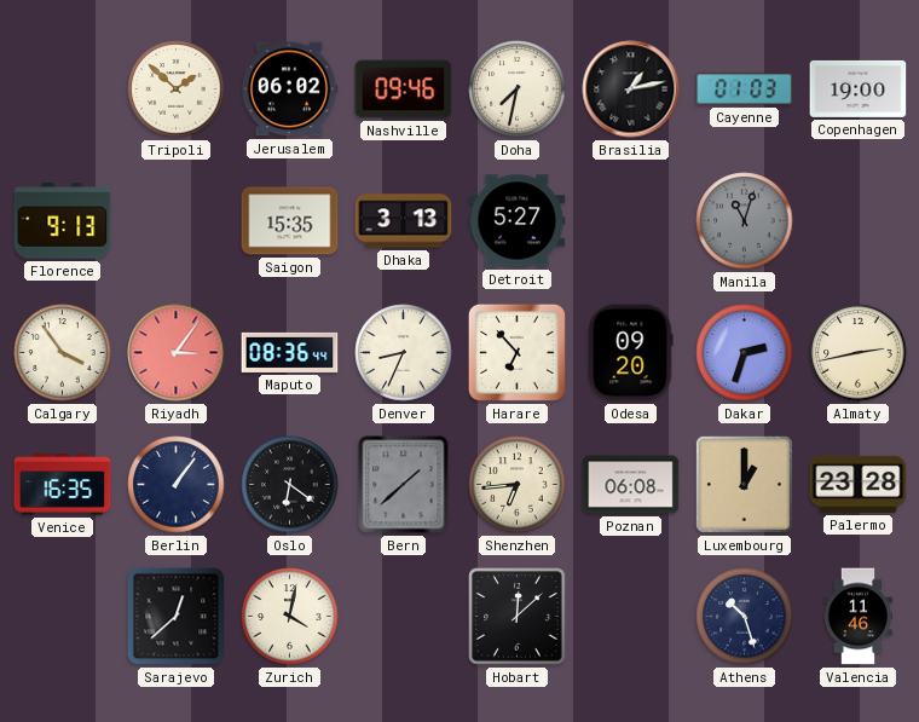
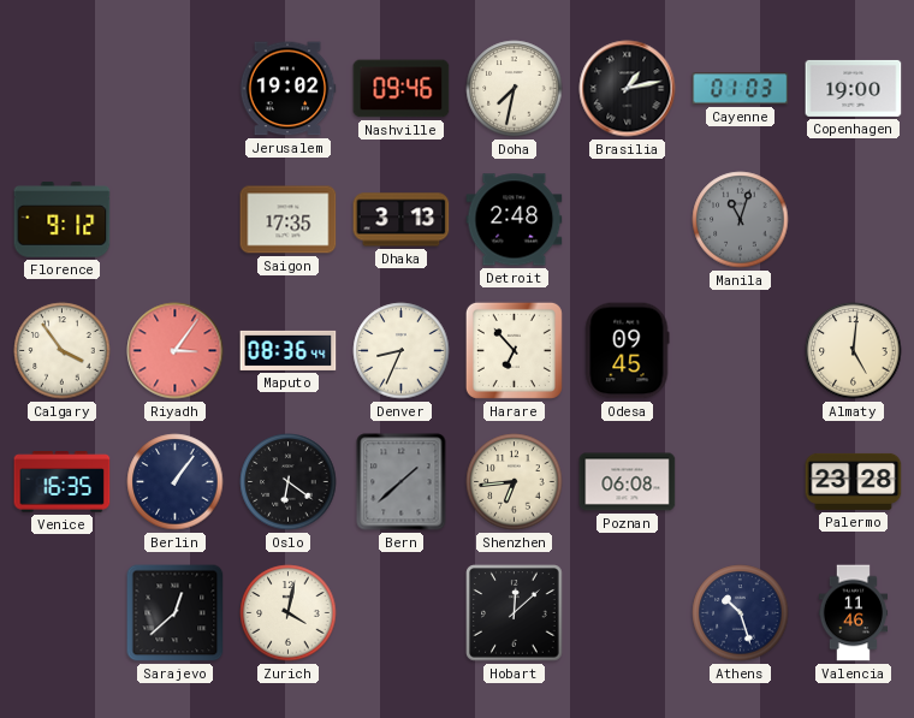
Tripoli: 1:52 -> none (177, 89)
Jerusalem: 06:02 -> 19:02 (287, 89)
Florence: 9:13 -> 9:12 (63, 220)
Saigon: 15:35 -> 17:35 (289, 220)
Detroit: 5:27 -> 2:48 (515, 220)
Odesa: 09:20 -> 09:45 (627, 351)
Dakar: 2:33 -> none (745, 353)
Almaty: 2:43 -> 5:01 (854, 351)
Luxembourg: 1:00 -> none (744, 484)
